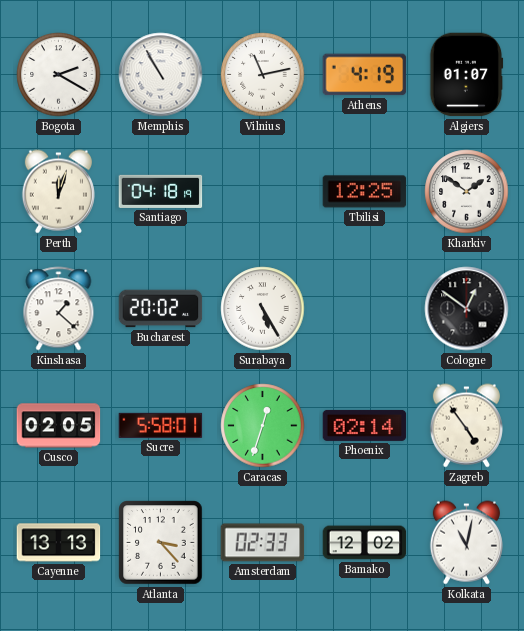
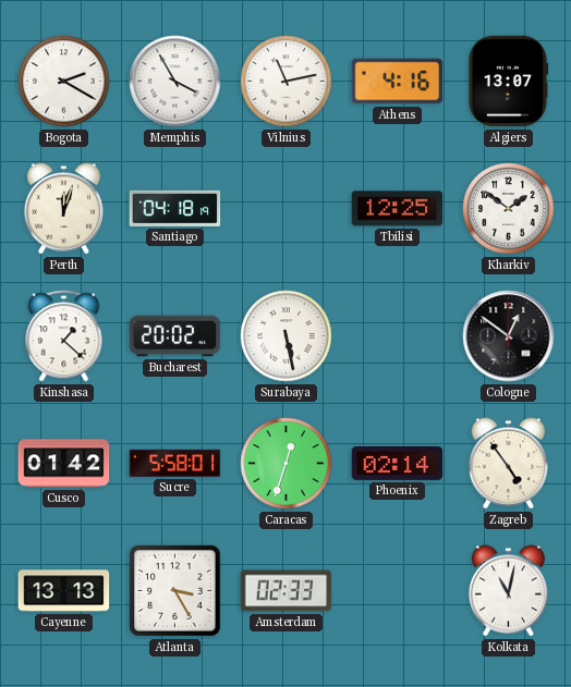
Memphis: 10:55 -> 3:55 (175, 82)
Athens: 4:19 -> 4:16 (398, 82)
Algiers: 01:07 -> 13:07 (509, 82)
Surabaya: 5:25 -> 5:28 (287, 336)
Cusco: 02:05 -> 01:42 (64, 464)
Atlanta: 3:23 -> 3:25 (175, 591)
Bamako: 12:02 -> none (365, 543)
